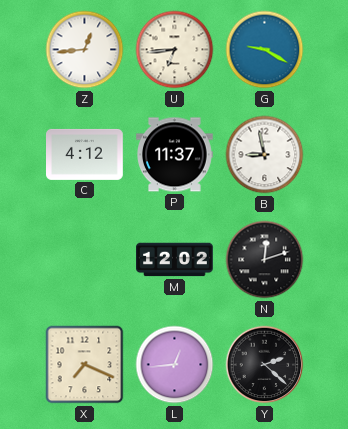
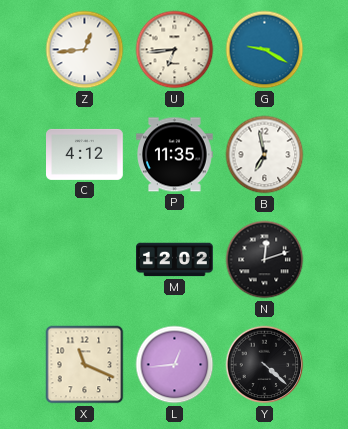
P: 11:37 -> 11:35 (175, 155)
B: 8:58 -> 6:58 (265, 155)
X: 7:19 -> 11:19 (85, 365)
Y: 2:22 -> 4:22 (265, 365)
